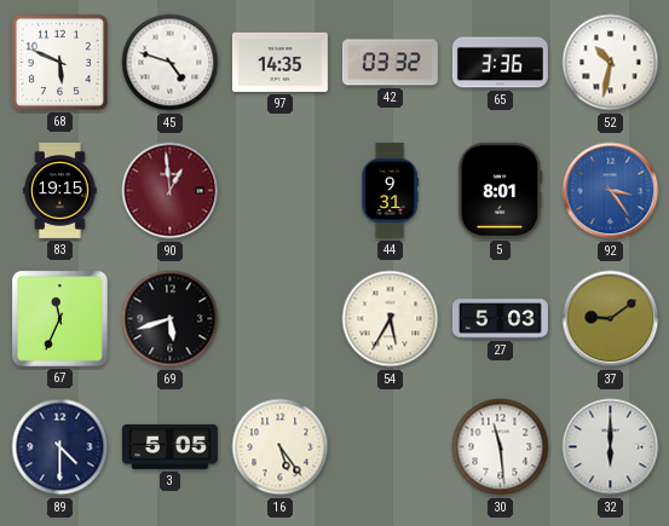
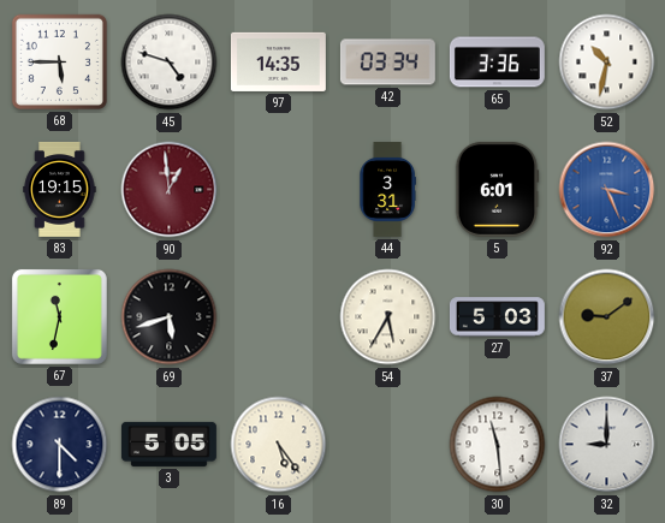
68: 5:49 -> 5:45 (59, 61)
42: 03:32 -> 03:34 (387, 63)
44: 9:31 -> 3:31 (387, 190)
5: 8:01 -> 6:01 (497, 189)
92: 3:24 -> 3:26 (607, 190)
67: 11:34 -> 11:32 (59, 316)
32: 6:00 -> 9:00 (607, 445)
